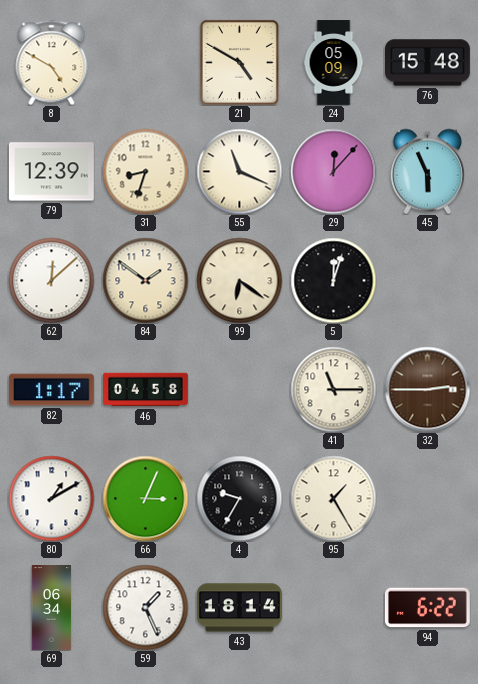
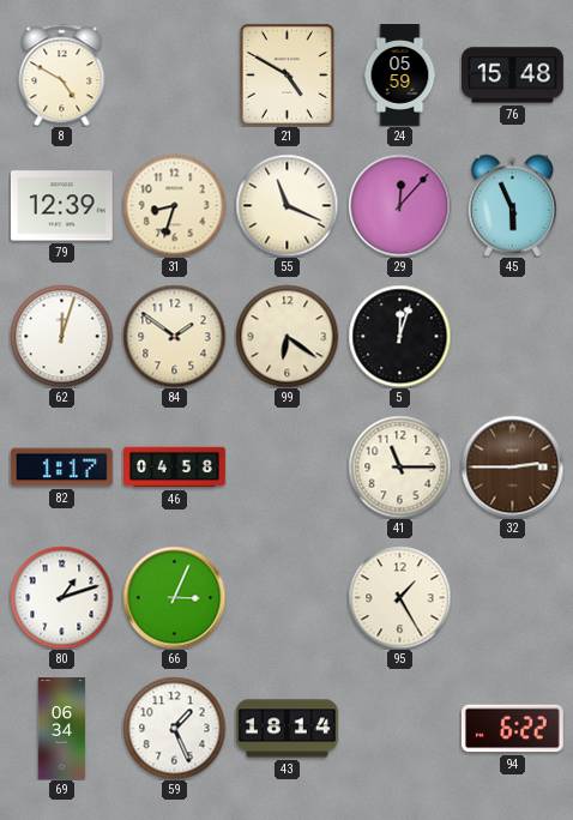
24: 05:09 -> 05:59 (400, 76)
62: 12:08 -> 12:03 (61, 336)
80: 1:10 -> 1:12 (61, 597)
4: 9:35 -> none (239, 498)
